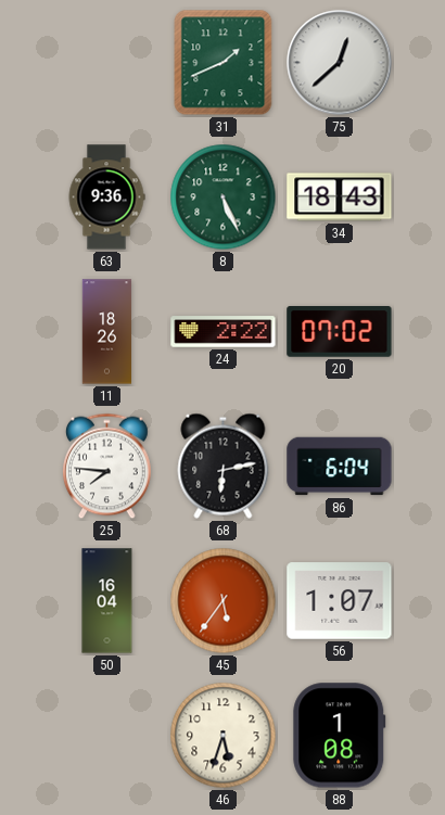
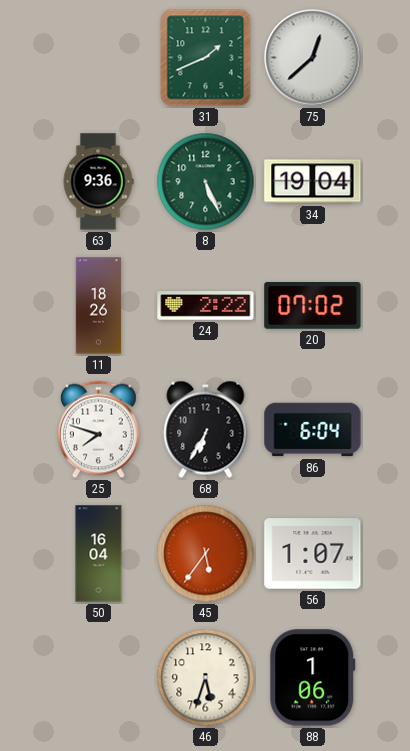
34: 18:43 -> 19:04 (313, 182)
25: 7:46 -> 7:48 (99, 430)
68: 6:13 -> 6:35 (206, 429)
88: 1:08 -> 1:06 (313, 678)
